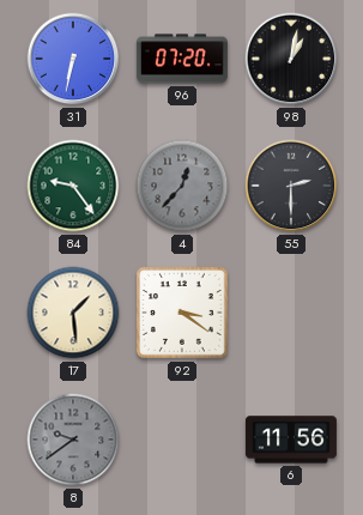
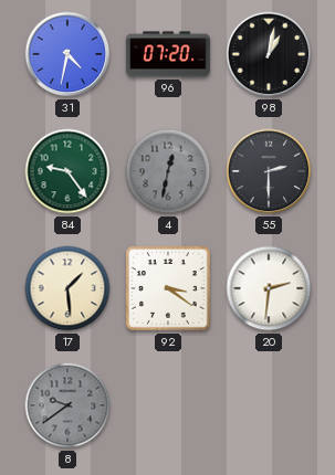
31: 6:32 -> 4:32 (67, 54)
4: 12:37 -> 12:32 (168, 171)
20: none -> 2:31 (269, 288)
6: 11:56 -> none (291, 440)
